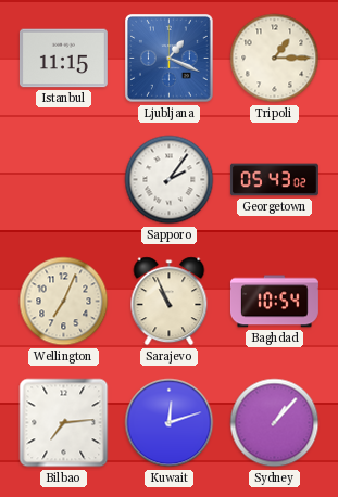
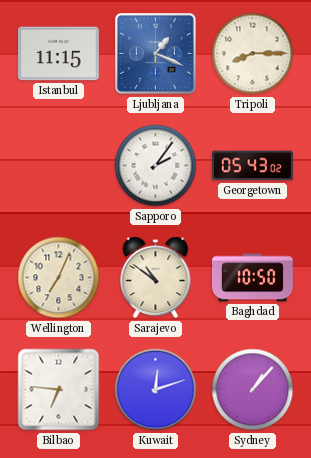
Tripoli: 1:15 -> 8:15 (253, 54)
Sarajevo: 10:56 -> 10:51 (156, 278)
Baghdad: 10:54 -> 10:50 (252, 278)
Bilbao: 7:14 -> 6:46 (59, 390)
